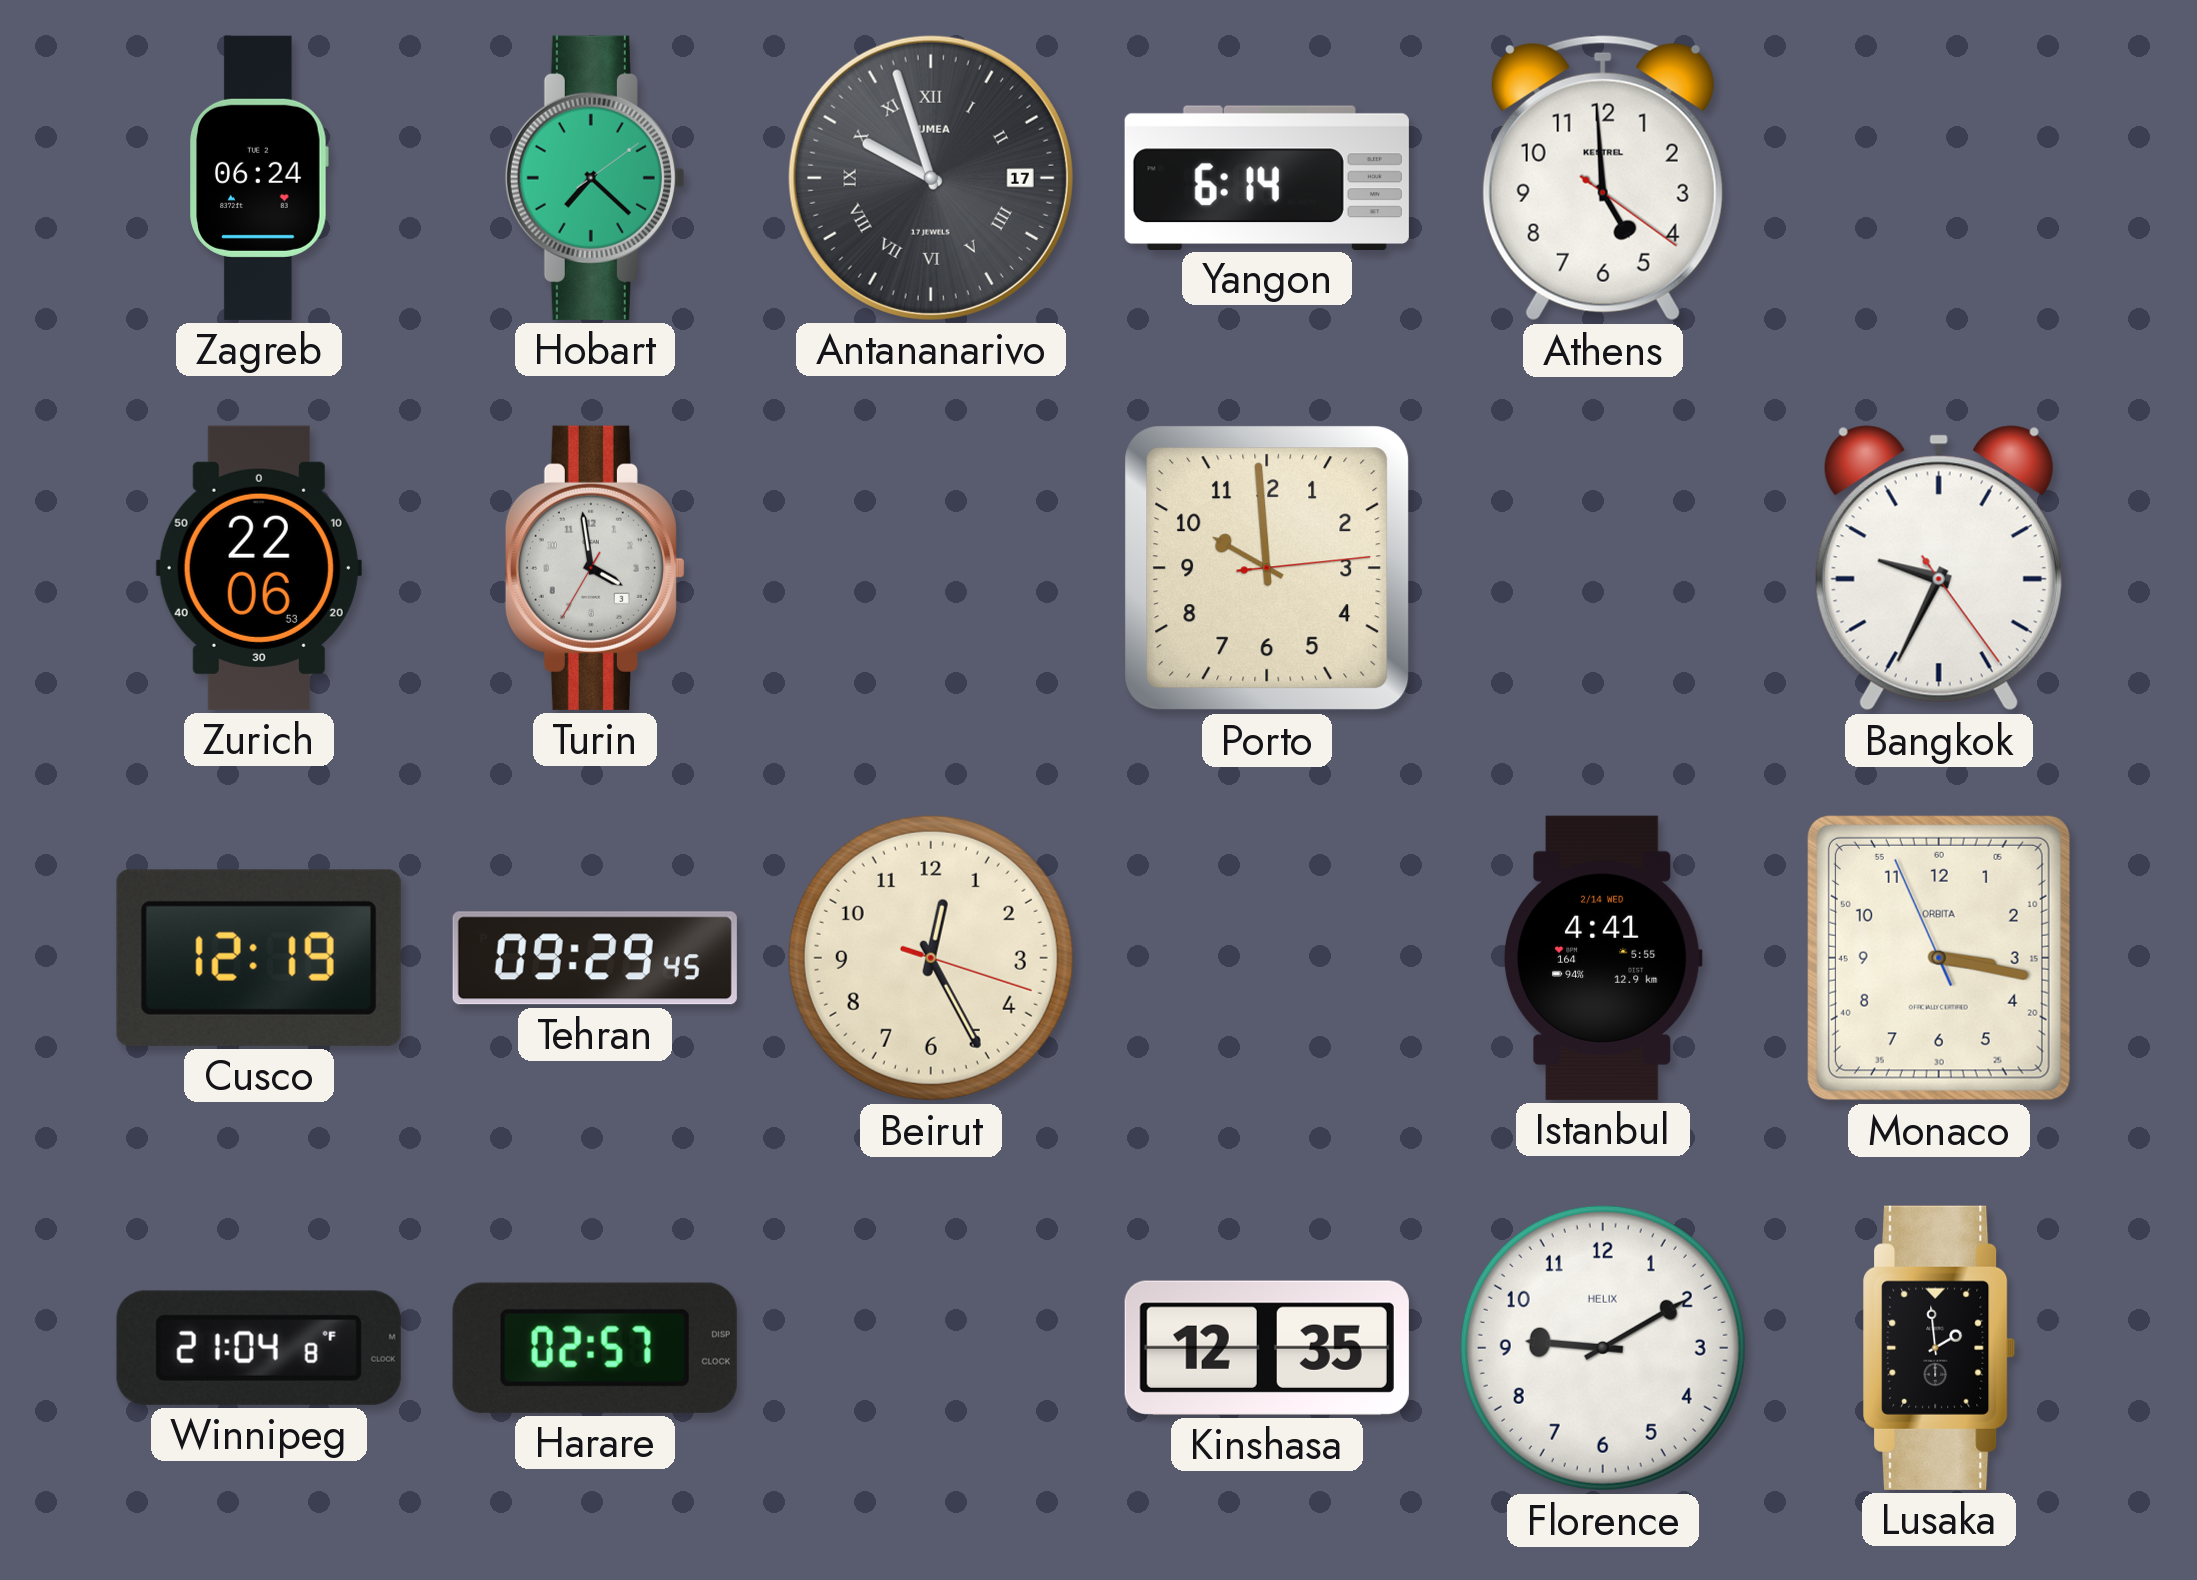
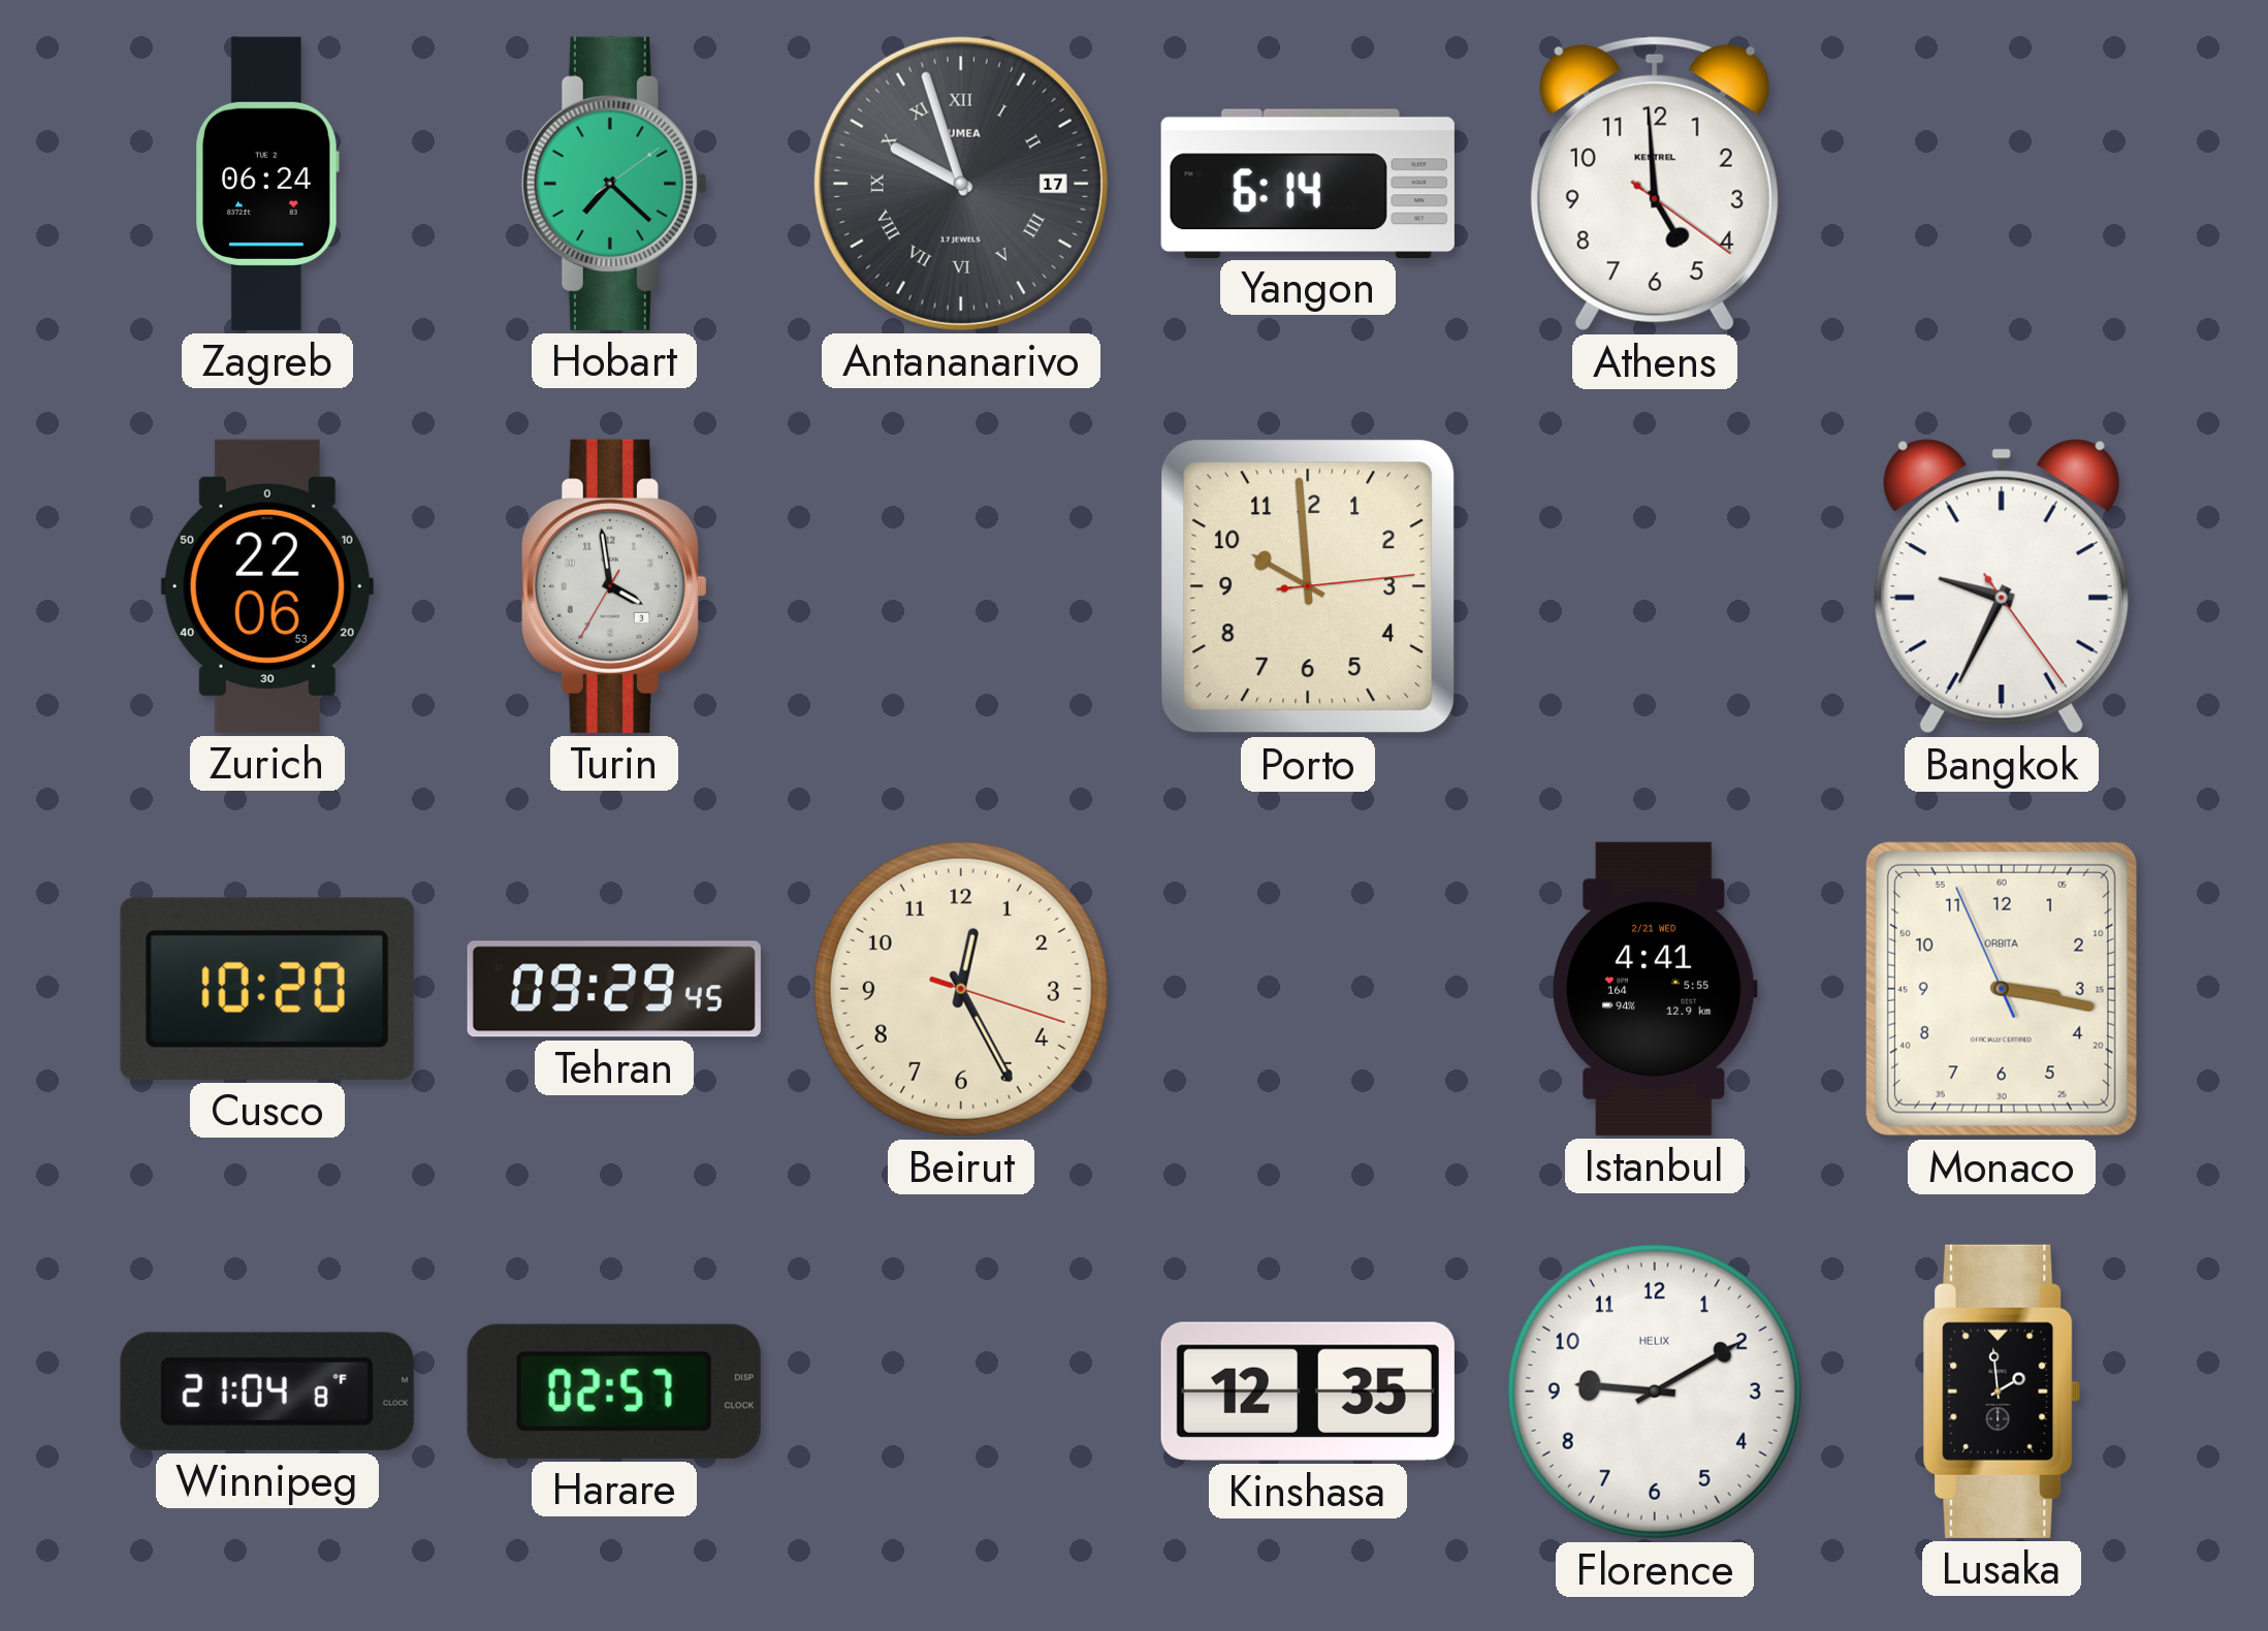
Cusco: 12:19 -> 10:20 (267, 989)
Istanbul date: 2/14 WED -> 2/21 WED (1655, 989)
